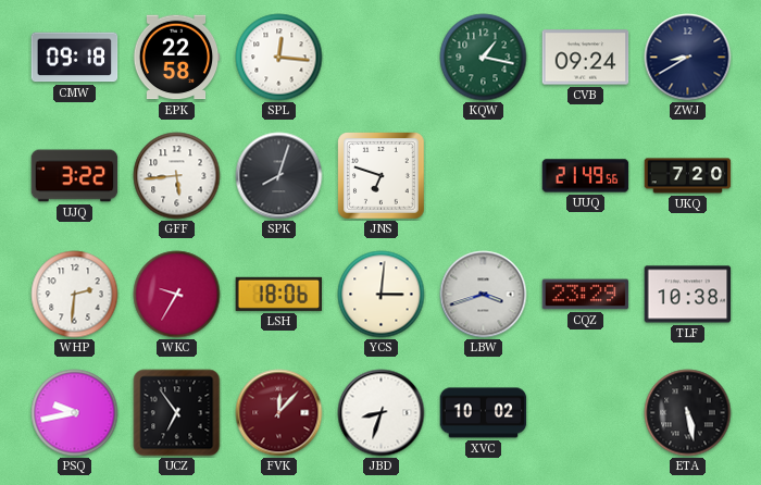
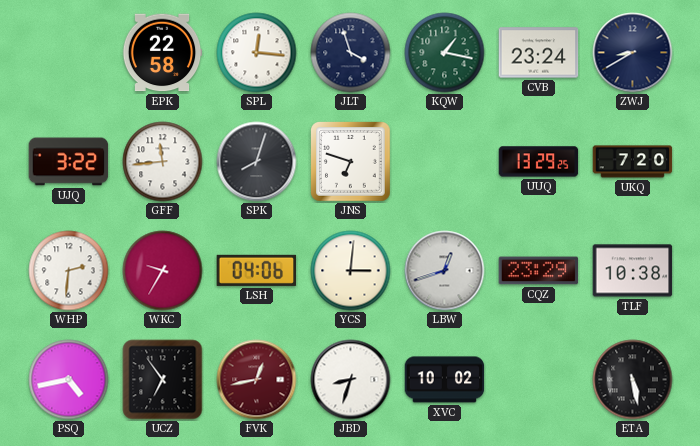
CMW: 09:18 -> none (75, 58)
JLT: none -> 3:57 (351, 53)
CVB: 09:24 -> 23:24 (539, 53)
GFF: 5:44 -> 11:44 (163, 162)
UUQ: 21:49 -> 13:29 (539, 162)
LSH: 18:06 -> 04:06 (257, 270)
LBW: 3:42 -> 12:42 (445, 271)
PSQ: 9:43 -> 4:43 (69, 380)
FVK: 12:07 -> 12:43 (257, 380)
